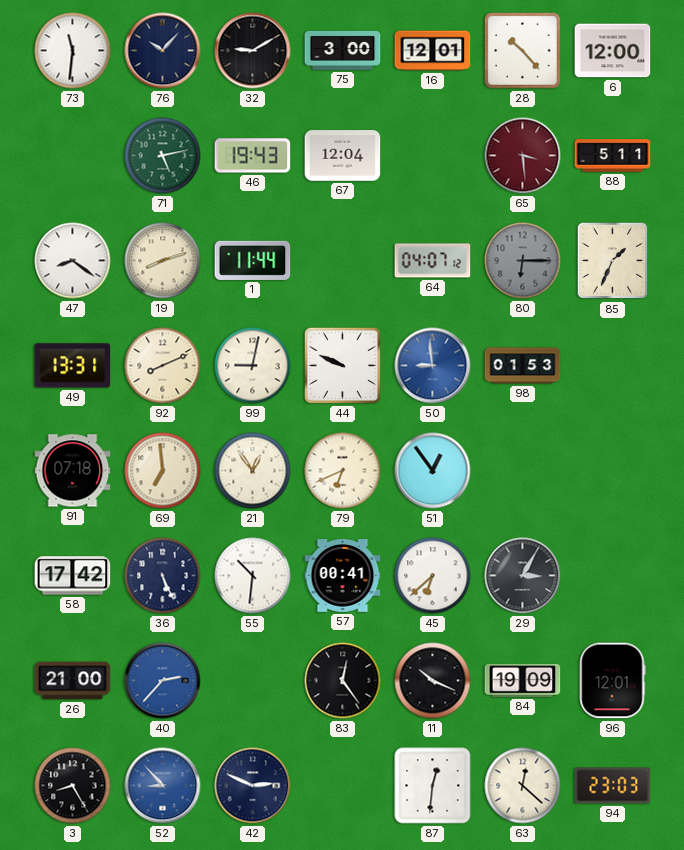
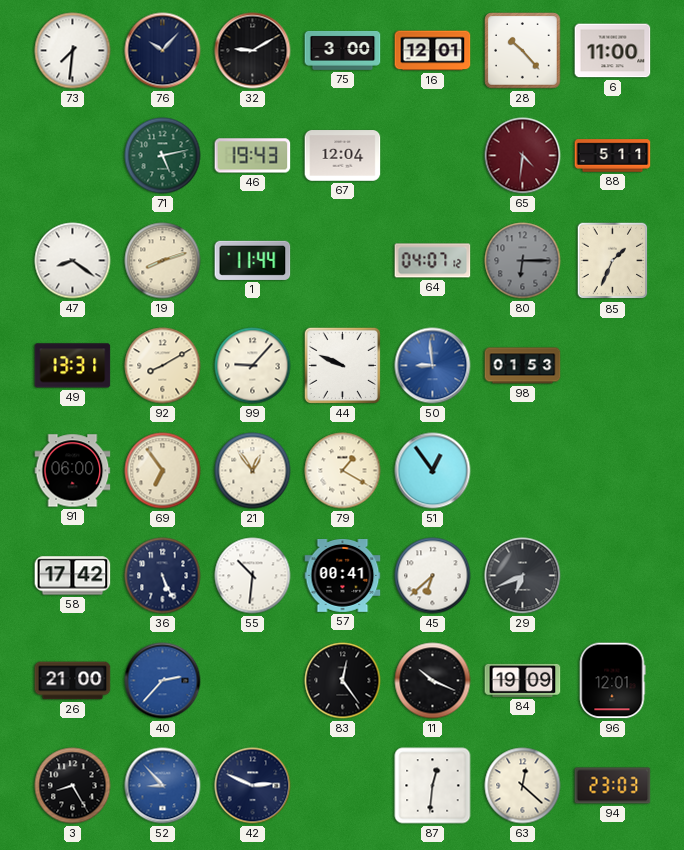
73: 11:31 -> 7:31 (73, 51)
6: 12:00 -> 11:00 (613, 51)
65: 3:29 -> 4:31 (523, 156)
92: 8:11 -> 8:10 (163, 366)
99: 9:02 -> 9:07 (253, 366)
91: 07:18 -> 06:00 (73, 471)
69: 6:59 -> 6:54 (163, 471)
79: 6:41 -> 1:20 (343, 471)
29: 3:05 -> 6:41 (523, 576)
